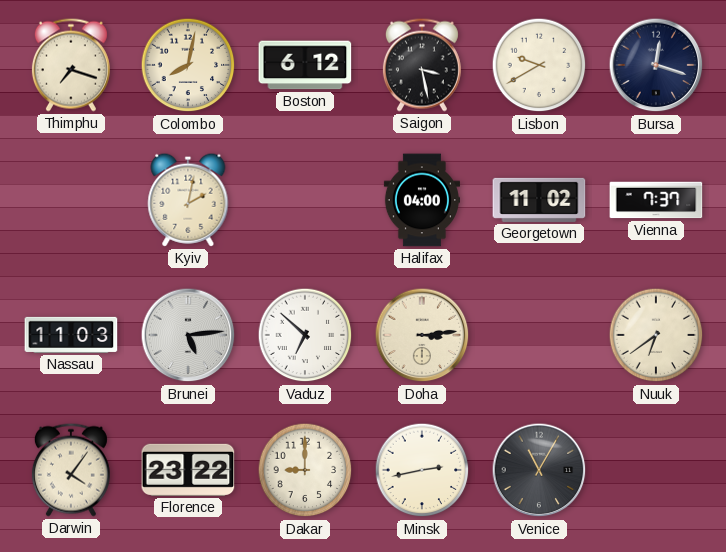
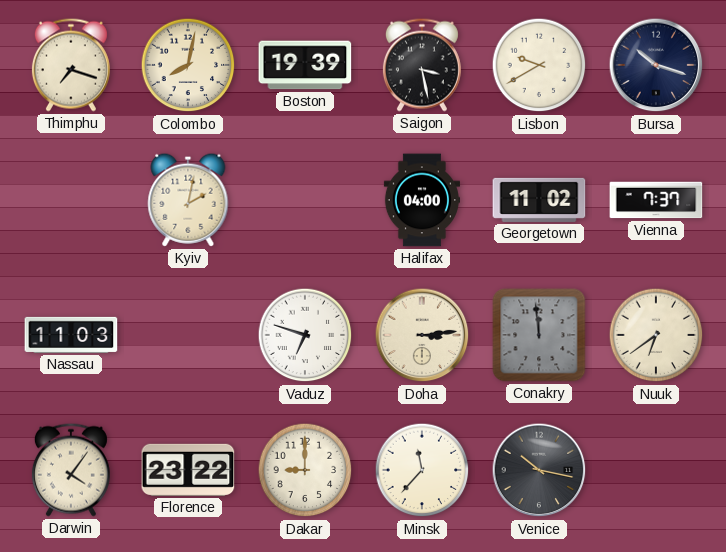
Boston: 6:12 -> 19:39 (305, 65)
Bursa: 12:18 -> 10:18 (656, 65)
Brunei: 5:14 -> none (188, 335)
Vaduz: 6:52 -> 6:48 (305, 335)
Conakry: none -> 11:59 (539, 335)
Minsk: 2:43 -> 11:37 (422, 470)
Venice: 11:05 -> 10:17 (539, 470)
